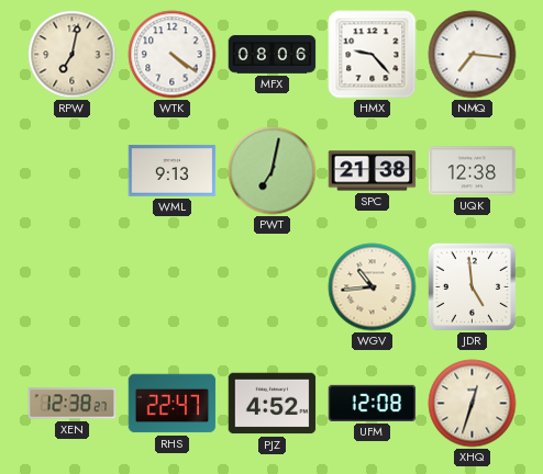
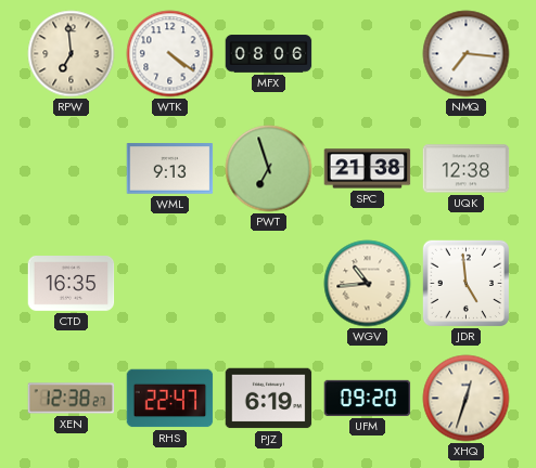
RPW: 7:02 -> 6:59 (72, 54)
HMX: 9:23 -> none (373, 55)
PWT: 7:02 -> 6:57 (269, 169)
CTD: none -> 16:35 (72, 284)
PJZ: 4:52 -> 6:19 (269, 399)
UFM: 12:08 -> 09:20 (368, 398)
